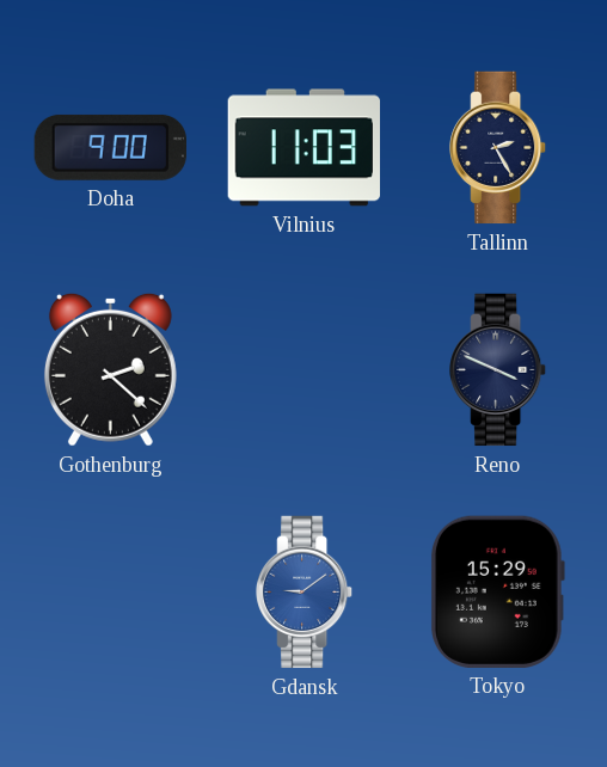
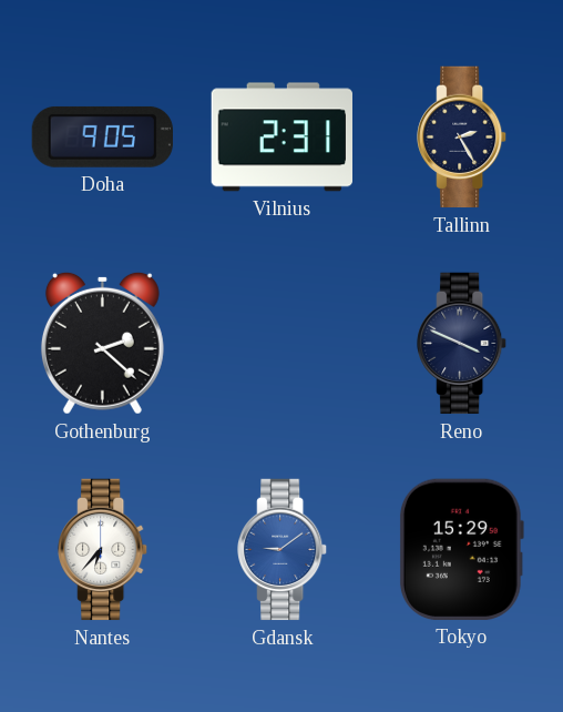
Doha: 9:00 -> 9:05 (102, 136)
Vilnius: 11:03 -> 2:31 (281, 138)
Nantes: none -> 6:37 (103, 550)
